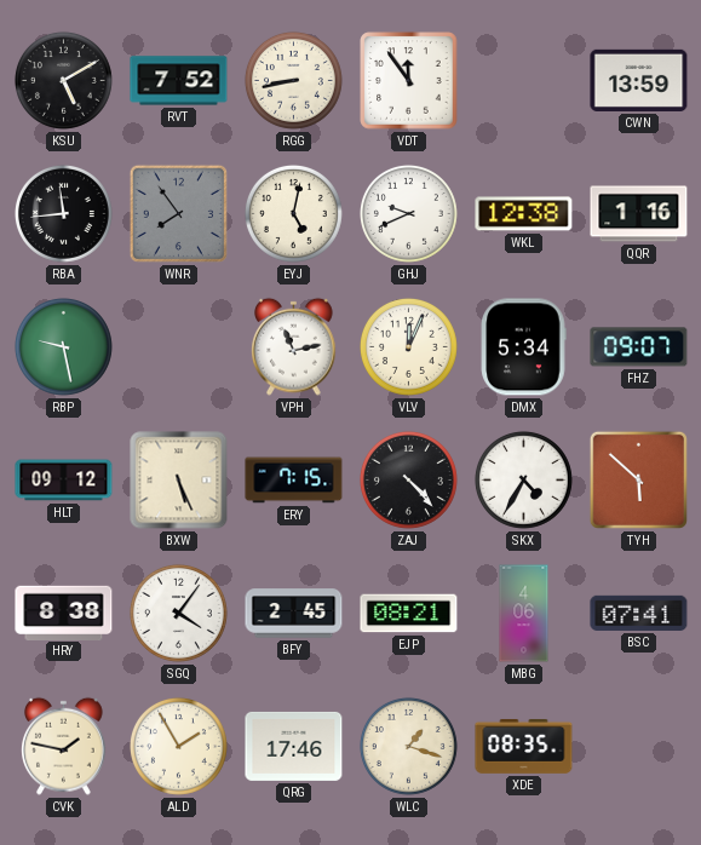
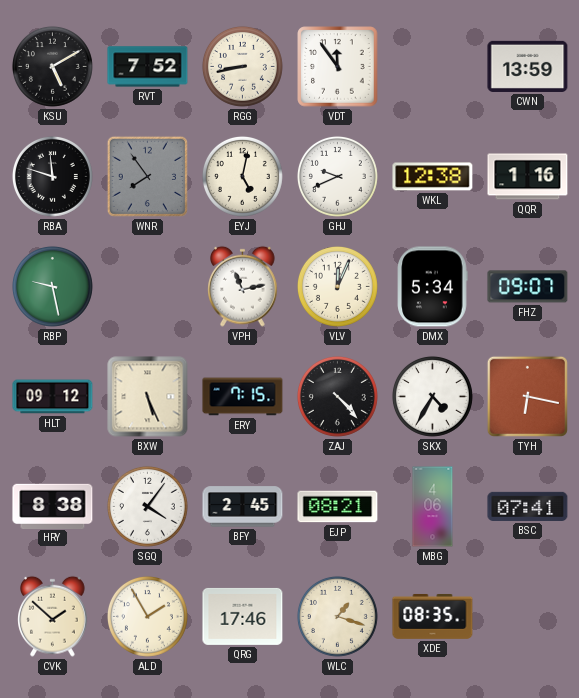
RBA: 11:44 -> 11:48 (52, 176)
TYH: 5:52 -> 6:17 (527, 396)
CVK: 1:47 -> 1:52 (53, 616)
